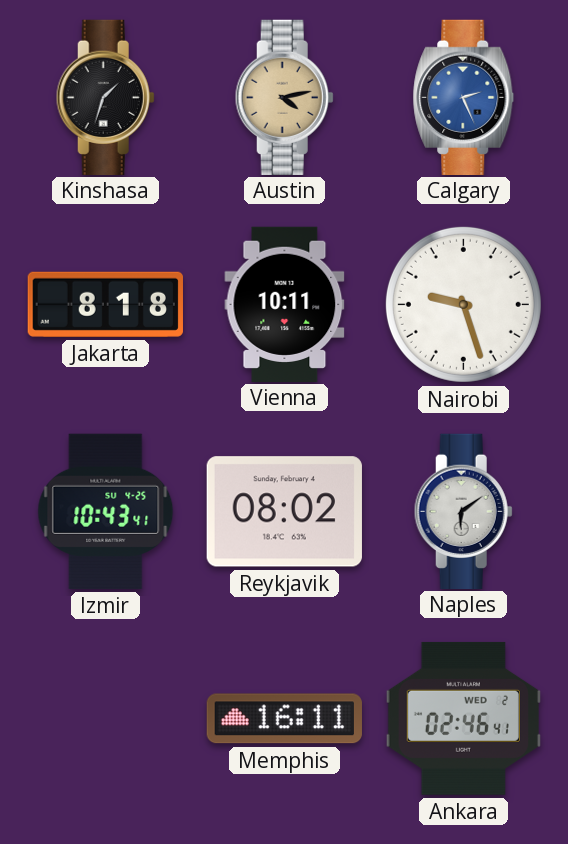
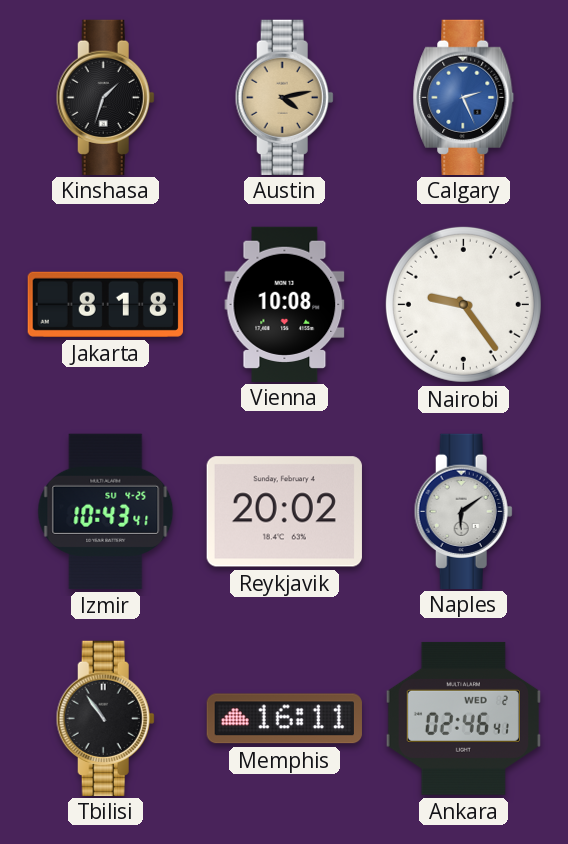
Vienna: 10:11 -> 10:08 (285, 304)
Nairobi: 9:27 -> 9:24 (463, 304)
Reykjavik: 08:02 -> 20:02 (284, 512)
Tbilisi: none -> 10:54 (105, 718)
